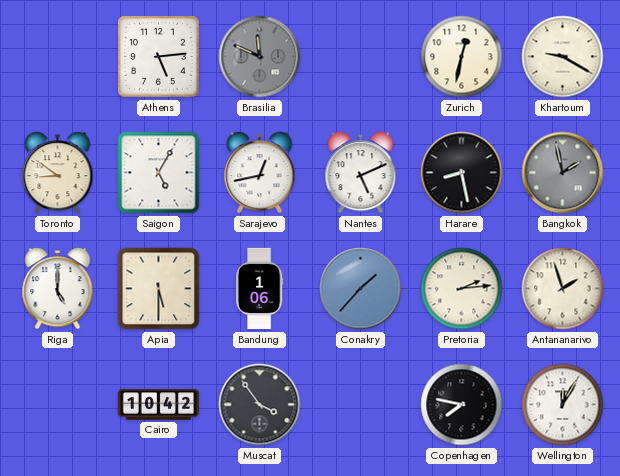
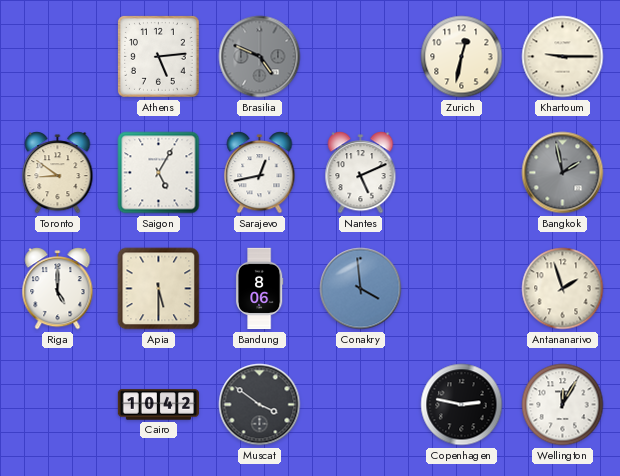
Brasilia: 11:49 -> 4:49 (260, 57)
Khartoum: 9:20 -> 9:15 (563, 57)
Harare: 8:28 -> none (462, 173)
Bandung: 1:06 -> 8:06 (259, 289)
Conakry: 1:37 -> 3:59 (361, 289)
Pretoria: 2:14 -> none (462, 289)
Muscat: 3:54 -> 3:51 (260, 405)
Copenhagen: 7:47 -> 2:47 (462, 405)
